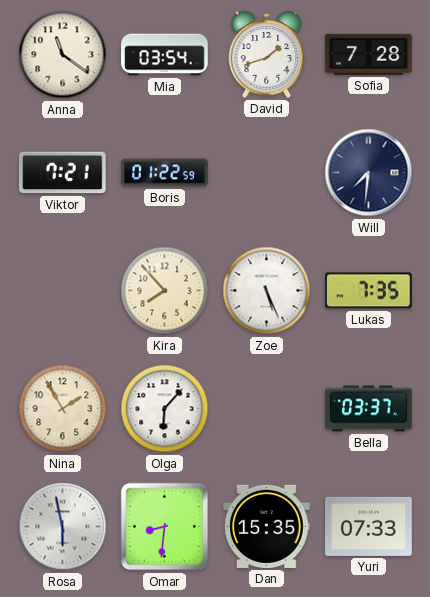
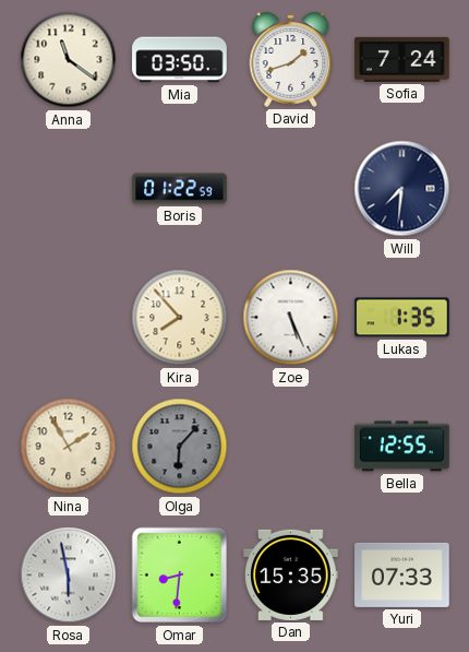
Mia: 03:54 -> 03:50 (180, 60)
Sofia: 7:28 -> 7:24 (402, 59)
Viktor: 7:21 -> none (63, 173)
Lukas: 7:35 -> 1:35 (402, 318)
Olga dial: white -> grey (180, 447)
Bella: 03:37 -> 12:55 (402, 447)
